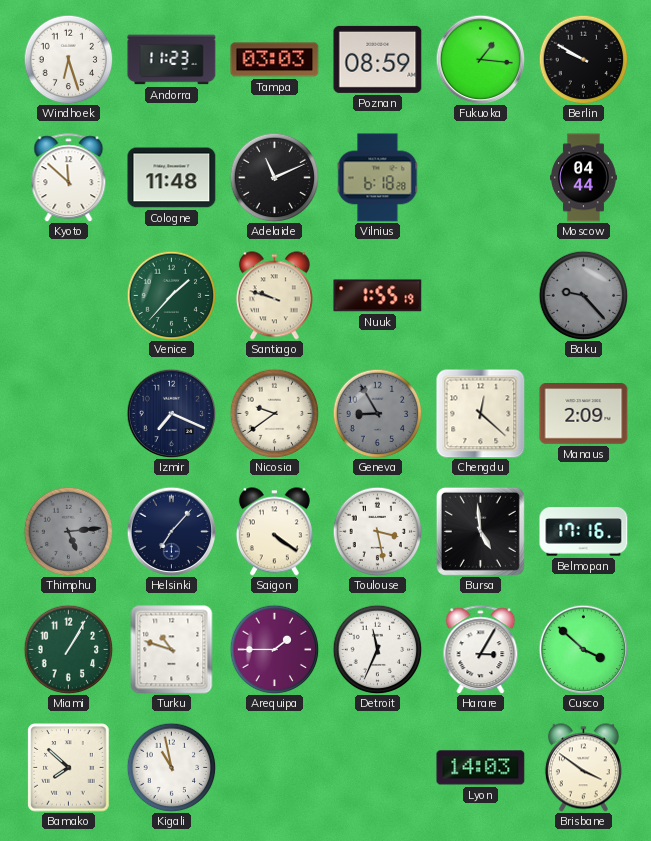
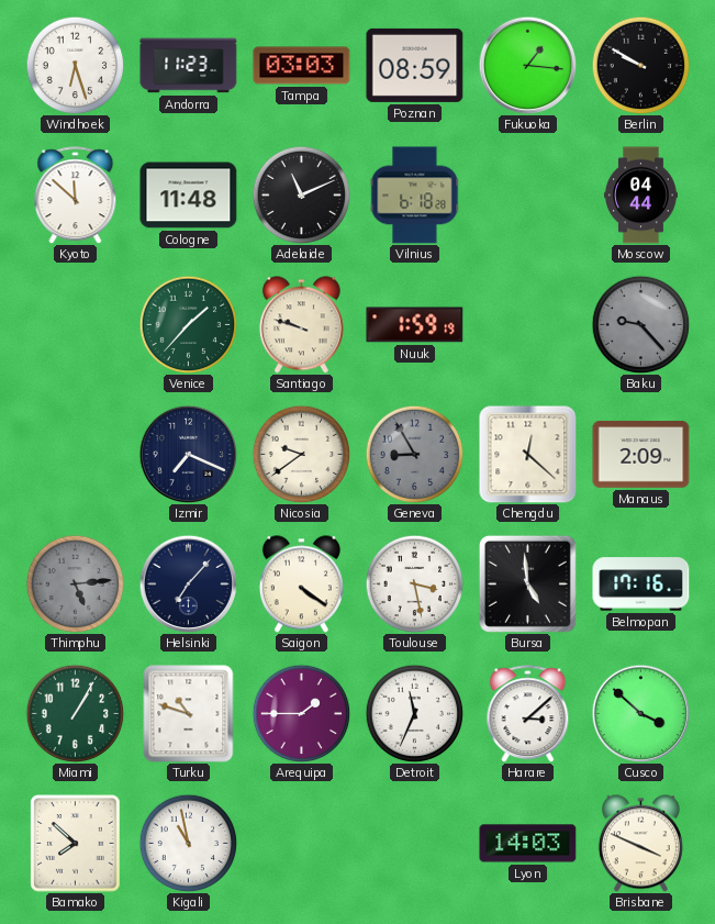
Nuuk: 1:55 -> 1:59 (415, 325)
Harare: 3:05 -> 3:08 (528, 714)
Brisbane: 3:51 -> 3:49 (640, 844)
